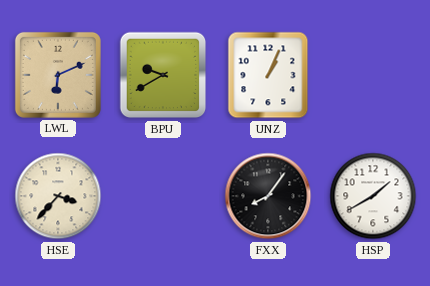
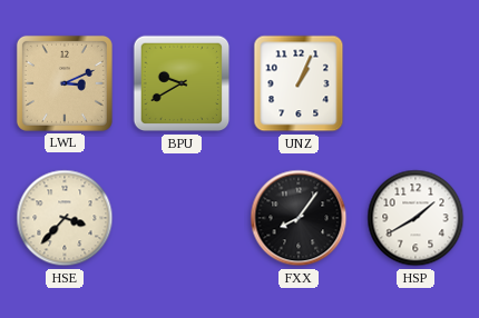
LWL: 6:11 -> 3:11 (65, 83)
